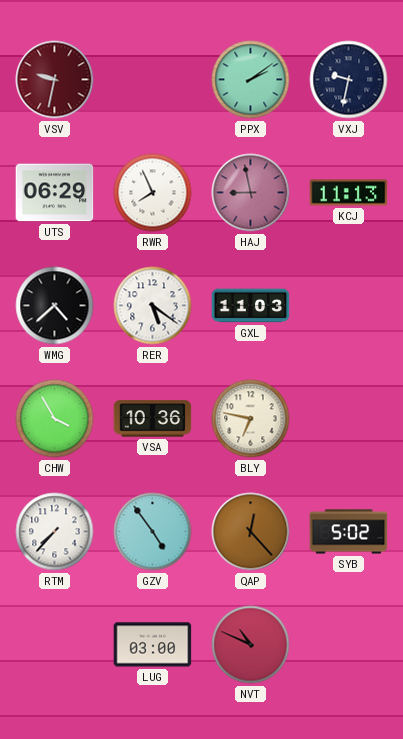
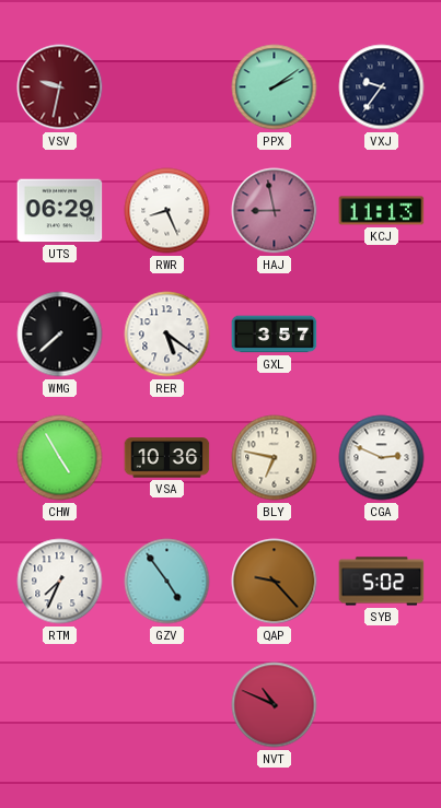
VXJ: 9:32 -> 9:36 (382, 87)
RWR: 7:56 -> 8:26 (167, 211)
WMG: 4:38 -> 7:38 (60, 335)
GXL: 11:03 -> 3:57 (275, 335)
CHW: 3:55 -> 4:55 (60, 458)
CGA: none -> 2:49 (382, 458)
RTM: 7:37 -> 7:34 (60, 582)
QAP: 12:23 -> 9:23 (275, 582)
LUG: 03:00 -> none (153, 645)
